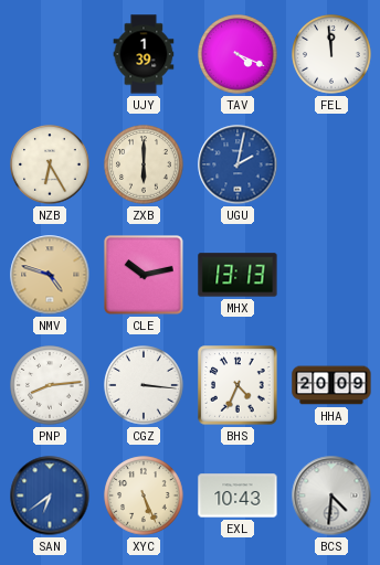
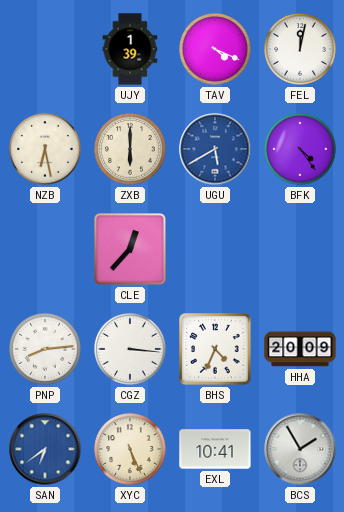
FEL: 11:59 -> 12:02 (300, 49)
NZB: 6:25 -> 6:28 (45, 149)
UGU: 2:02 -> 5:40 (215, 149)
BFK: none -> 4:24 (300, 149)
NMV: 4:48 -> none (50, 275)
CLE: 10:13 -> 12:37 (130, 249)
MHX: 13:13 -> none (237, 275)
EXL: 10:43 -> 10:41 (215, 449)
BCS: 4:31 -> 1:55 (300, 449)
